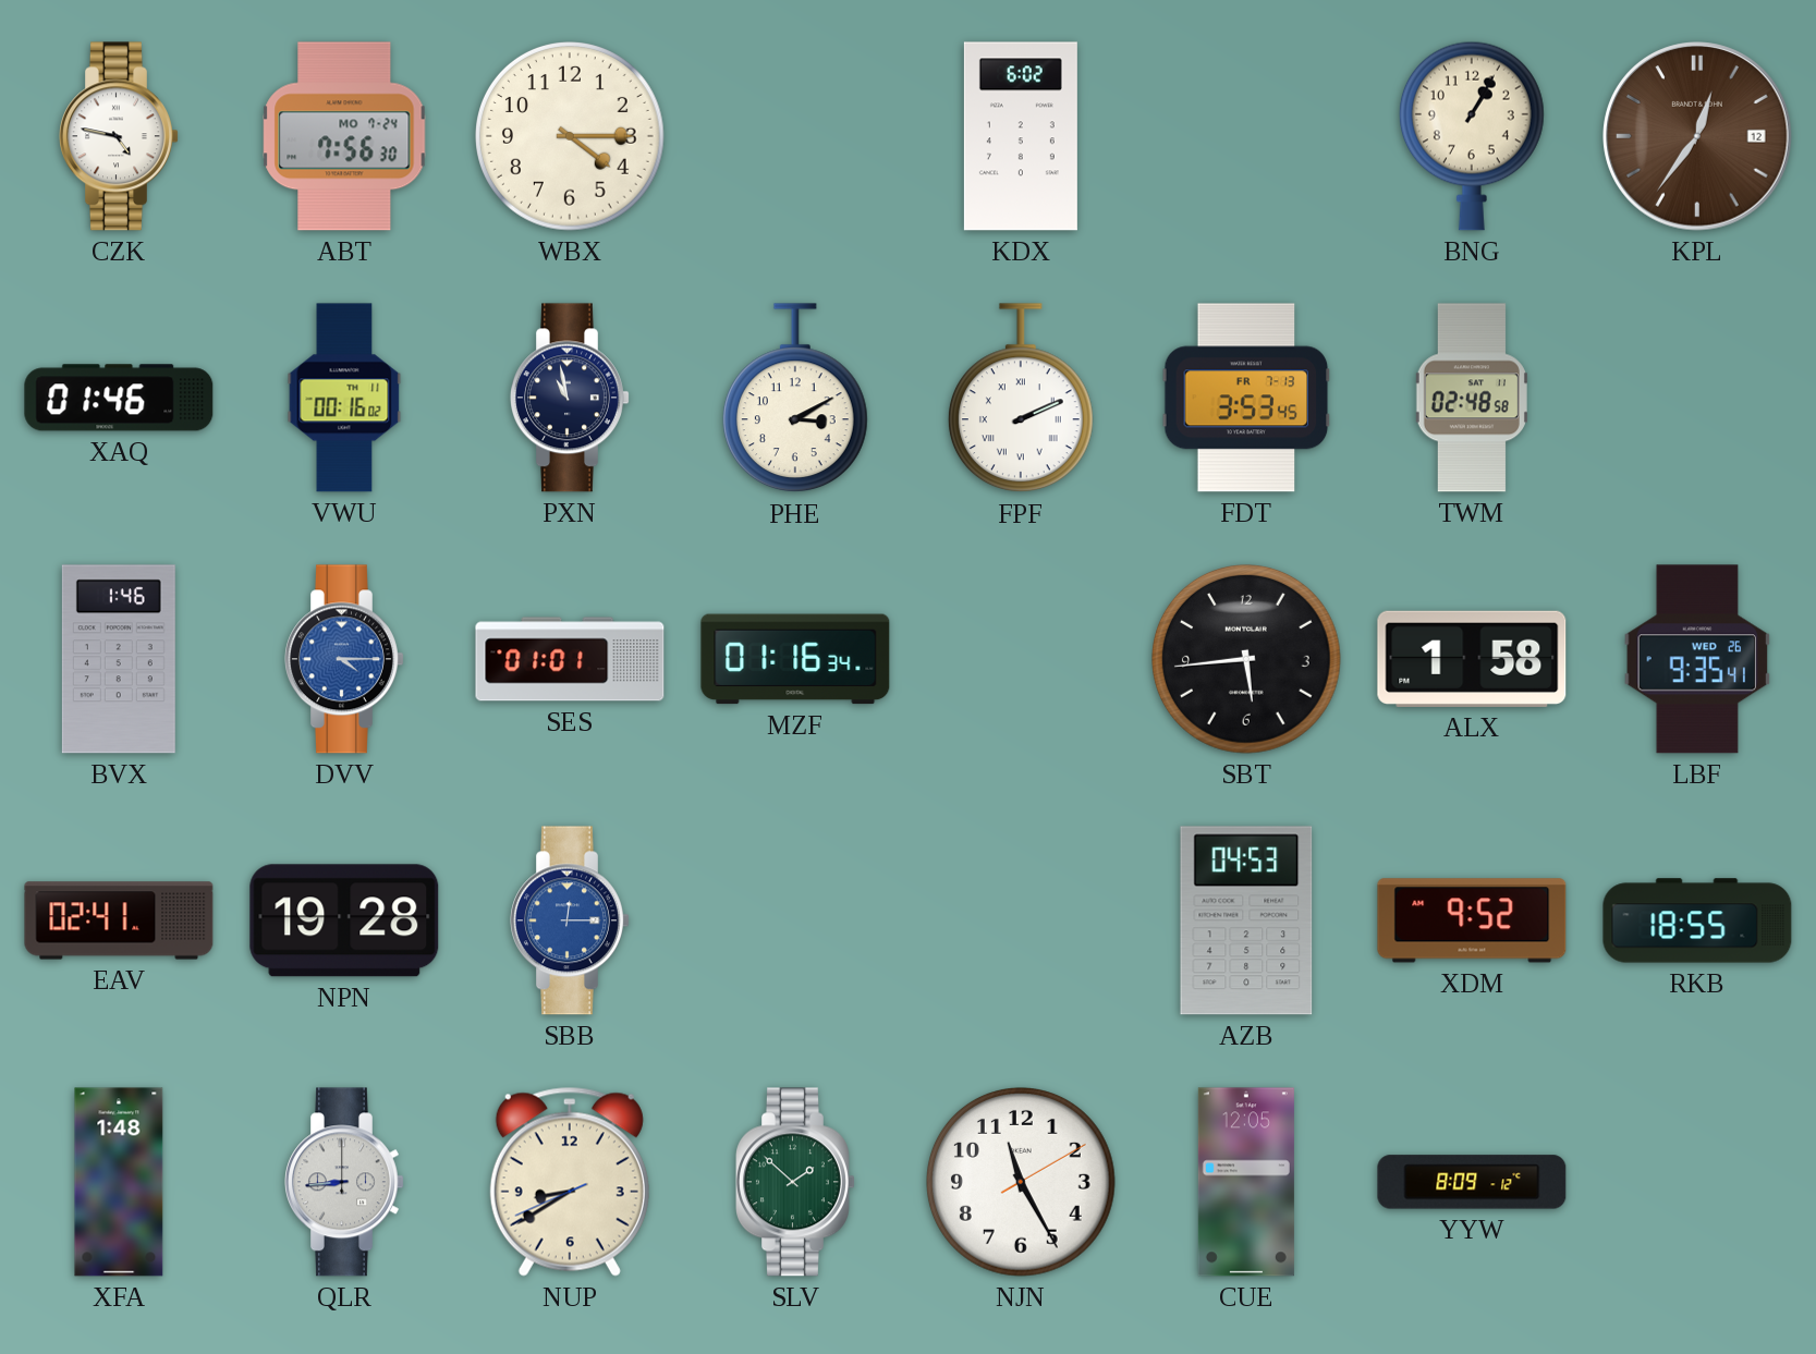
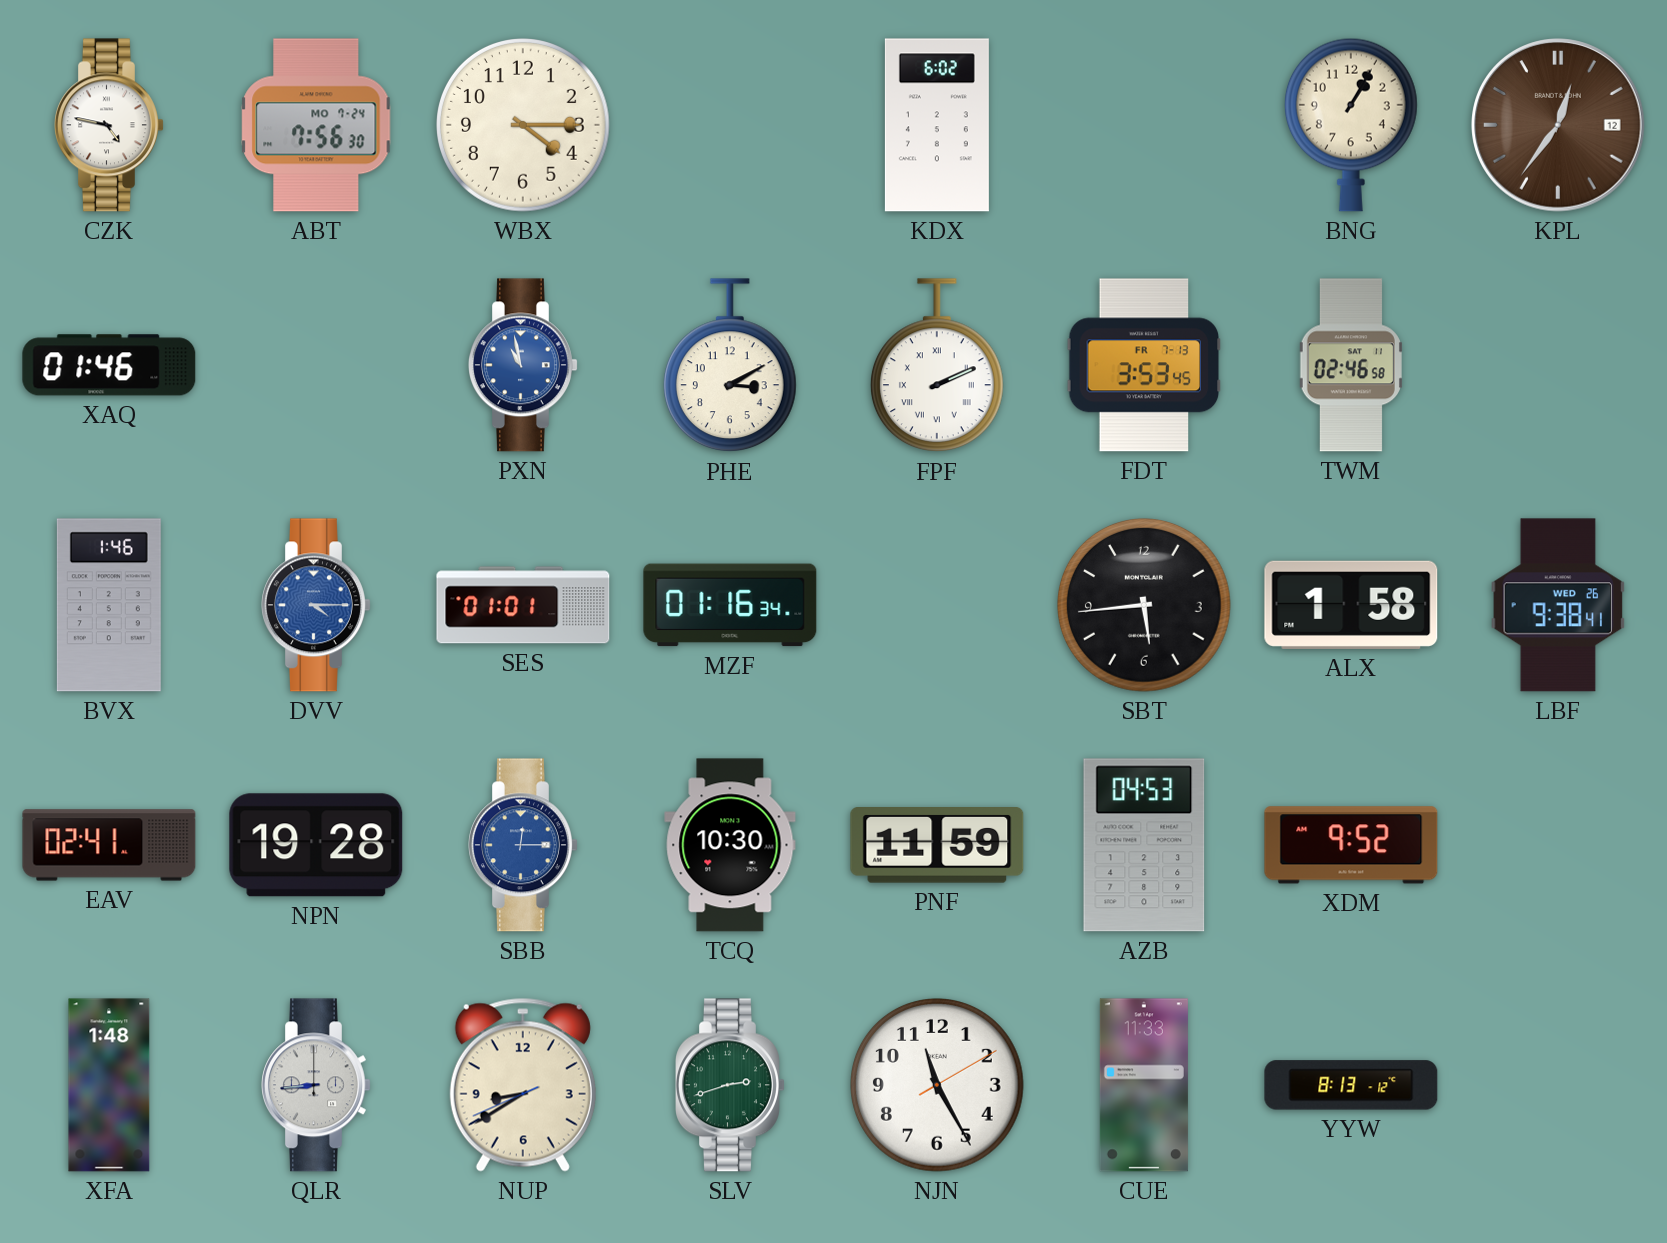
VWU: 00:16 -> none (344, 398)
PXN dial: navy -> blue (524, 365)
TWM: 02:48 -> 02:46 (1351, 365)
LBF: 9:35 -> 9:38 (1558, 605)
TCQ: none -> 10:30 (730, 845)
PNF: none -> 11:59 (937, 846)
RKB: 18:55 -> none (1697, 920)
SLV: 1:52 -> 2:42 (731, 1085)
CUE: 12:05 -> 11:33 (1144, 1085)
YYW: 8:09 -> 8:13 (1351, 1085)
